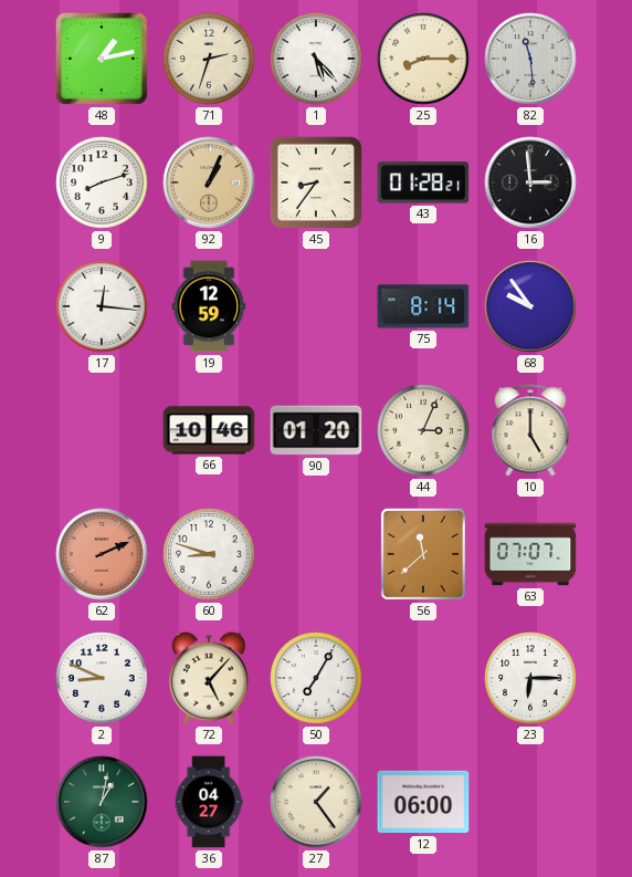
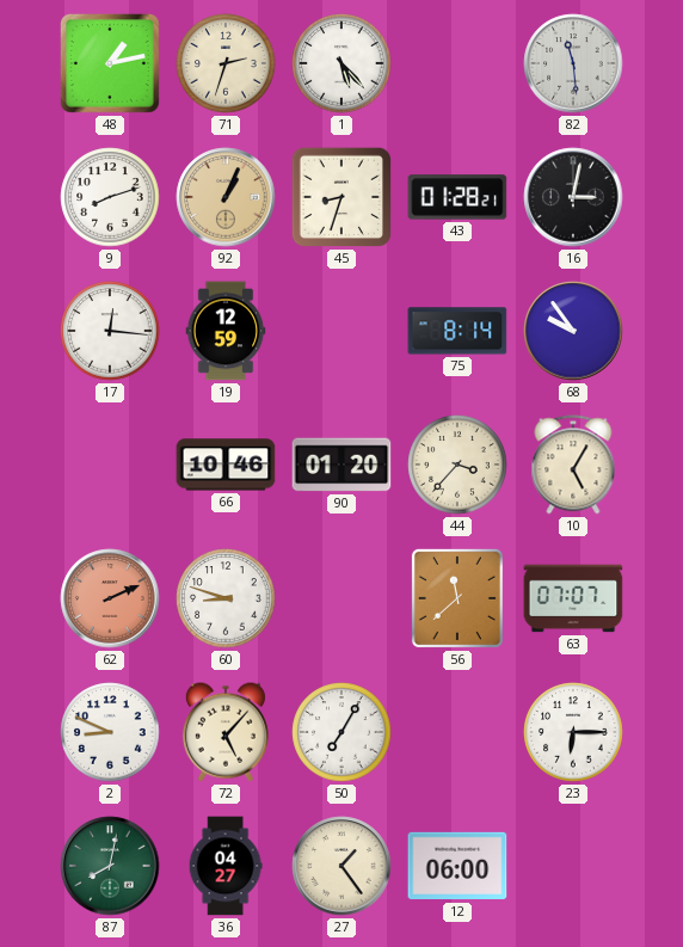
25: 8:15 -> none (423, 59)
45: 8:36 -> 8:33 (341, 197)
16: 2:59 -> 3:02 (573, 197)
44: 3:04 -> 3:37 (457, 465)
10: 5:00 -> 5:05 (573, 465)
87: 1:02 -> 8:02 (110, 866)
